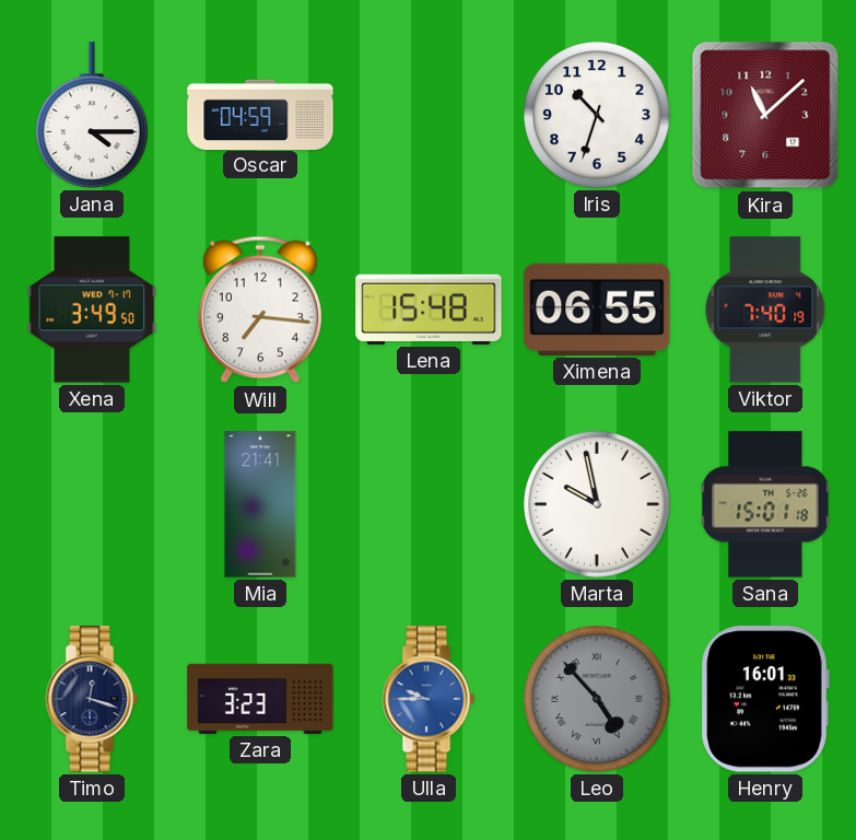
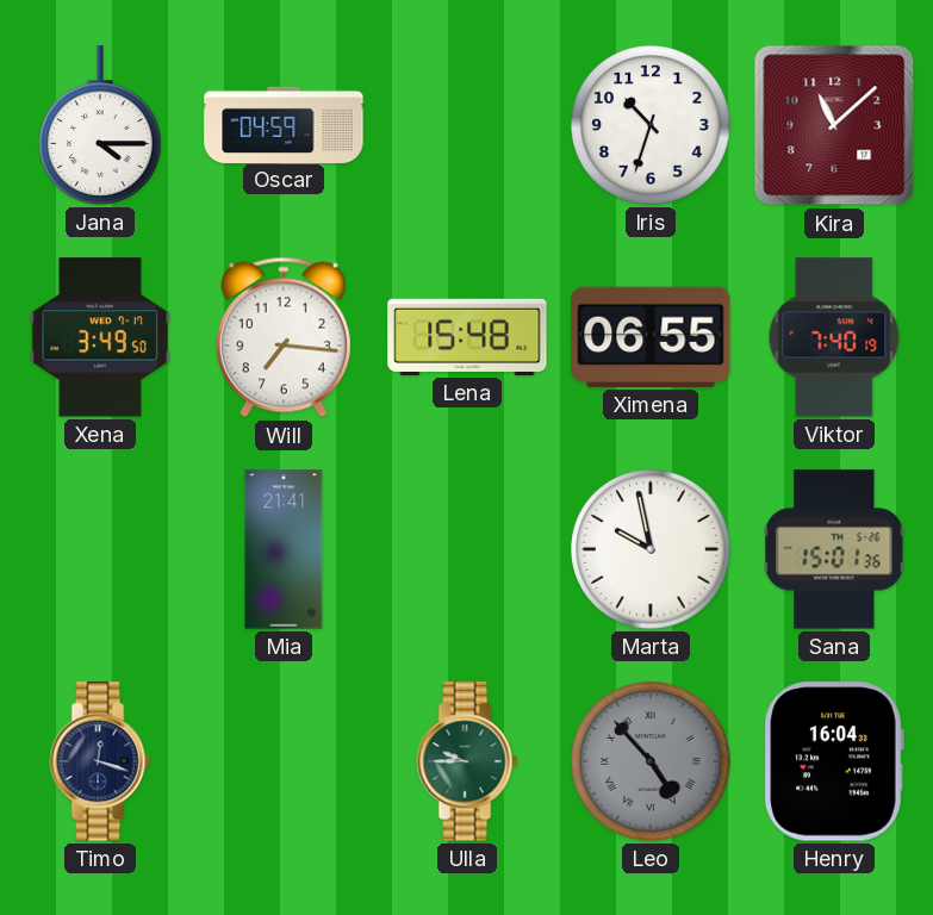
Sana: 15:01:18 -> 15:01:36 (834, 549)
Zara: 3:23 -> none (260, 699)
Ulla dial: blue -> green (467, 761)
Henry: 16:01 -> 16:04 (834, 761)
